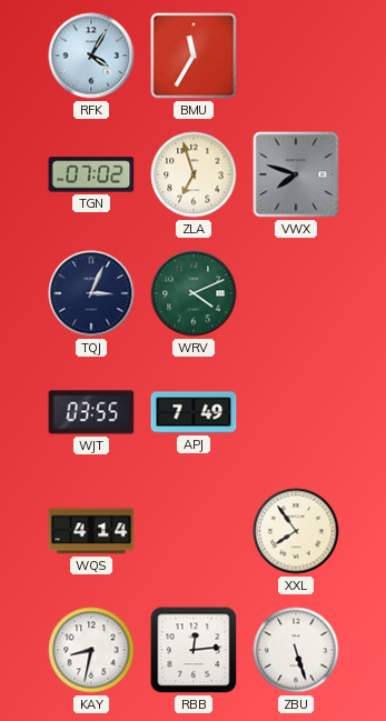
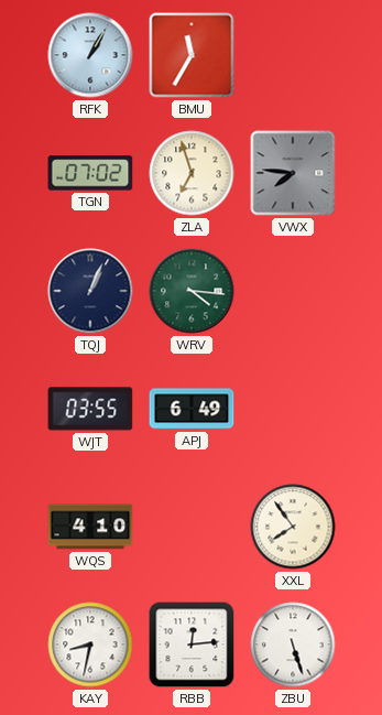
RFK: 4:05 -> 1:05 (90, 55)
VWX: 7:48 -> 7:46 (293, 173)
TQJ: 3:04 -> 1:04 (90, 291)
WRV: 4:11 -> 4:16 (192, 291)
APJ: 7:49 -> 6:49 (192, 409)
WQS: 4:14 -> 4:10 (90, 527)
